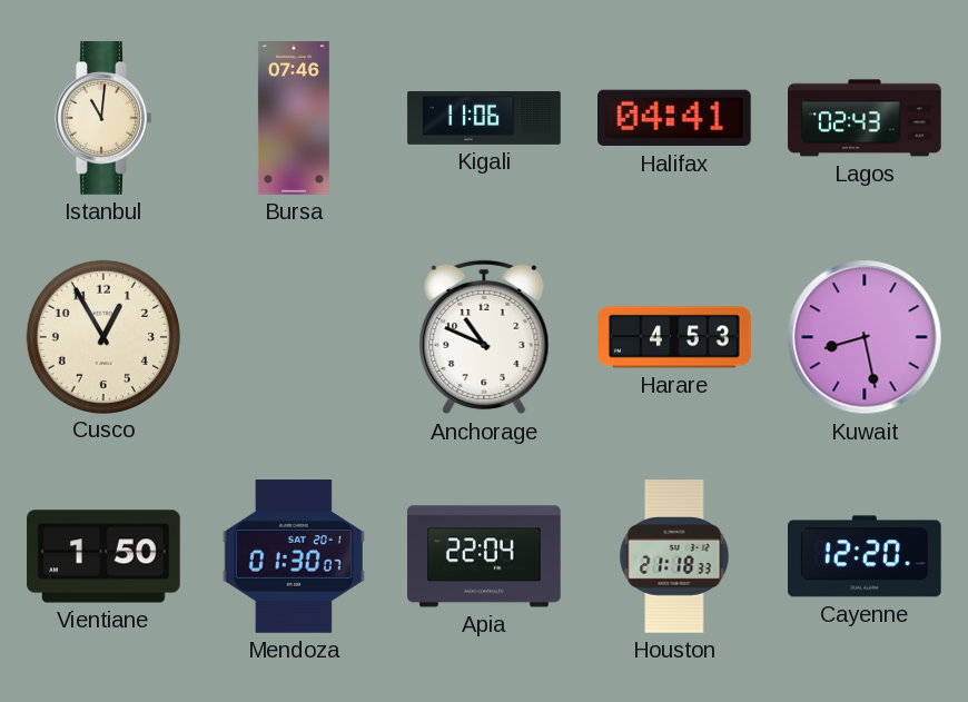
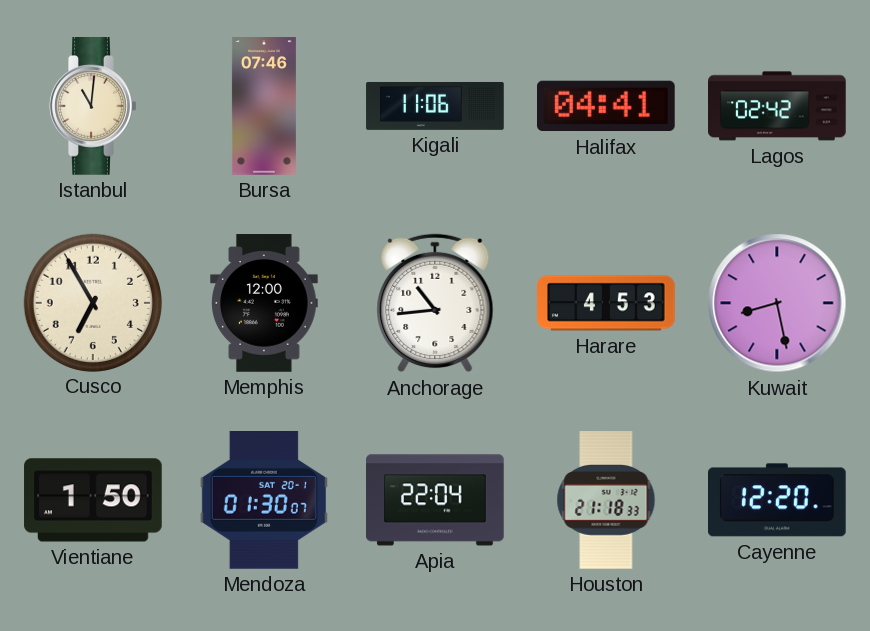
Lagos: 02:43 -> 02:42 (777, 106)
Cusco: 12:55 -> 6:55 (92, 302)
Memphis: none -> 12:00 (264, 303)
Anchorage: 10:49 -> 10:44 (435, 303)
